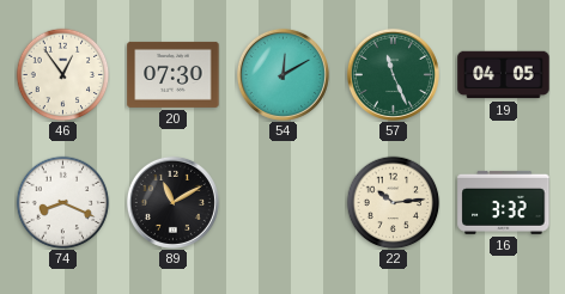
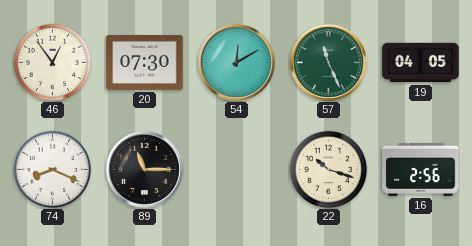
89: 11:10 -> 11:15 (144, 169)
22: 10:14 -> 10:18 (328, 169)
16: 3:32 -> 2:56 (421, 169)
